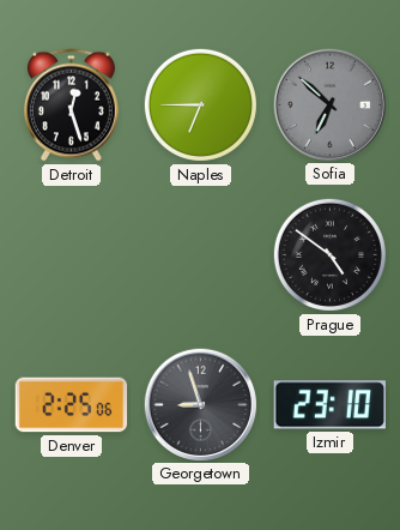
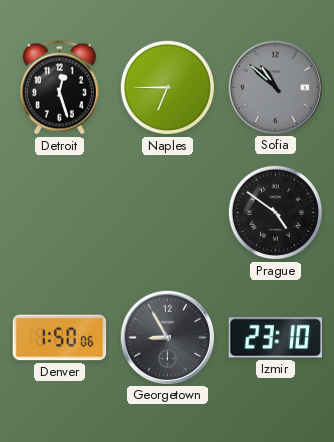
Sofia: 6:52 -> 10:52 (275, 87)
Denver: 2:25 -> 1:50 (60, 338)
Georgetown: 8:57 -> 8:55 (167, 337)
